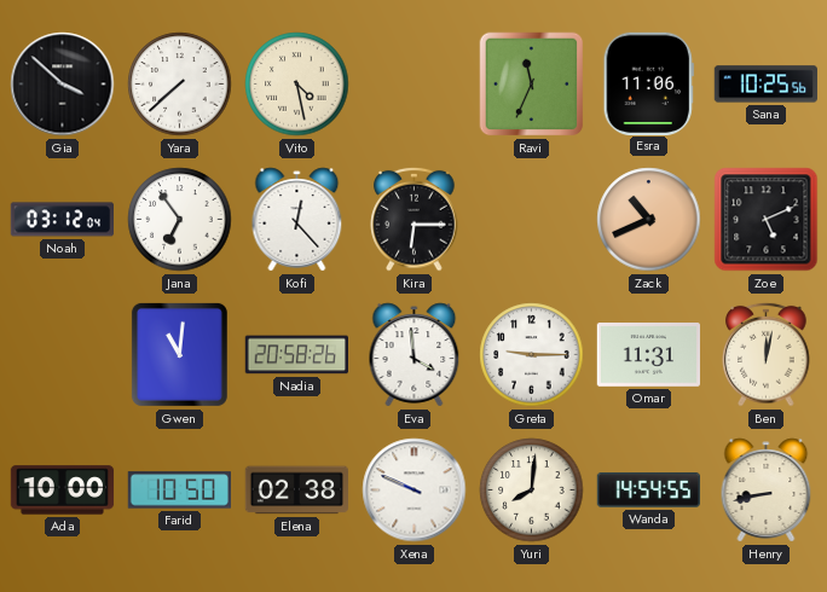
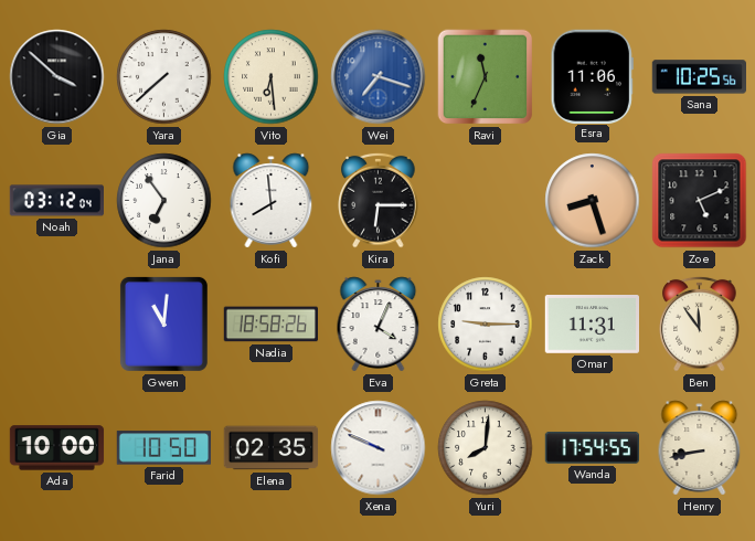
Vito: 4:28 -> 6:29 (272, 77)
Wei: none -> 7:18 (379, 77)
Kofi: 12:23 -> 7:59 (272, 201)
Zack: 10:41 -> 8:27 (593, 201)
Nadia: 20:58 -> 18:58 (270, 325)
Eva: 3:59 -> 4:04 (379, 325)
Ben: 12:02 -> 11:54 (700, 323)
Elena: 02:38 -> 02:35 (270, 448)
Wanda: 14:54 -> 17:54 (592, 448)
